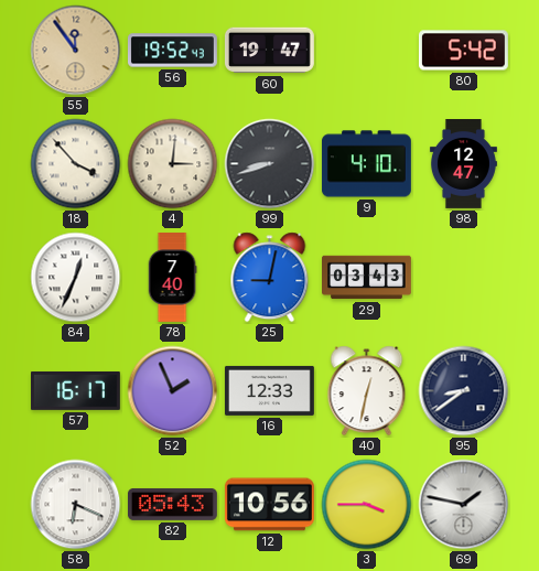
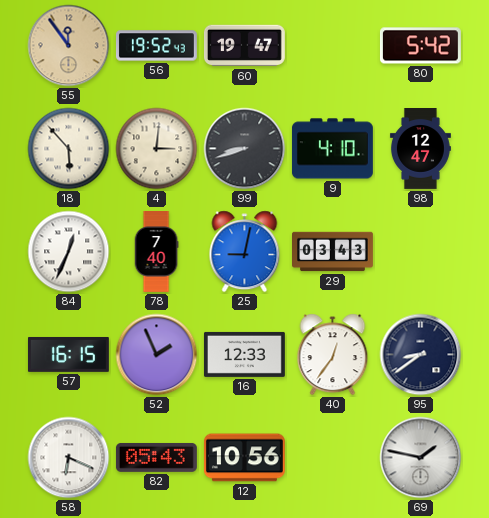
18: 3:53 -> 5:53 (69, 149)
57: 16:17 -> 16:15 (68, 354)
40: 12:32 -> 12:36 (333, 355)
3: 3:45 -> none (367, 505)
